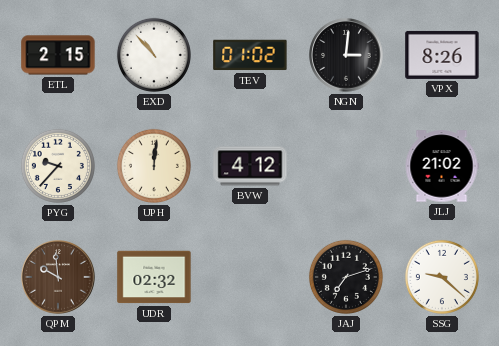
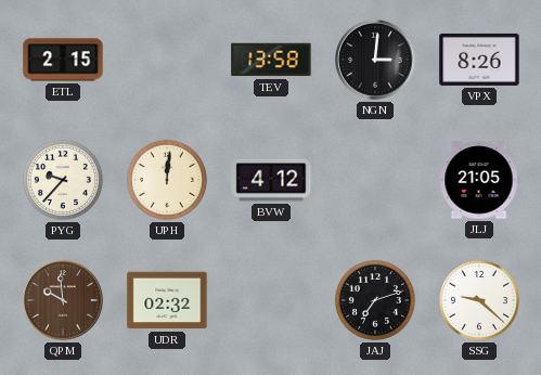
EXD: 10:53 -> none (154, 55)
TEV: 01:02 -> 13:58 (271, 60)
JLJ: 21:02 -> 21:05 (479, 180)
